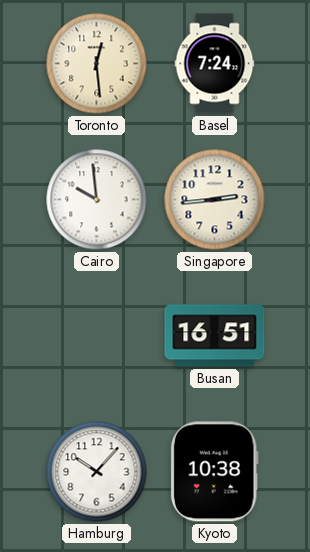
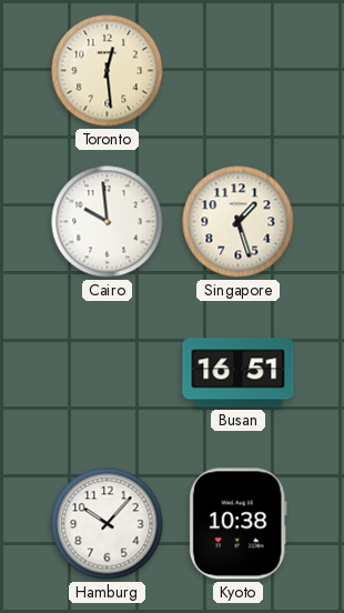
Basel: 7:24 -> none (215, 64)
Singapore: 2:44 -> 1:27 (239, 222)
